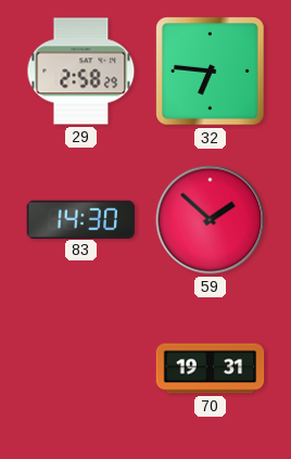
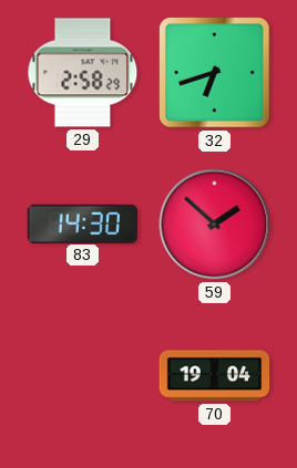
32: 6:46 -> 6:42 (215, 73)
70: 19:31 -> 19:04 (215, 376)
